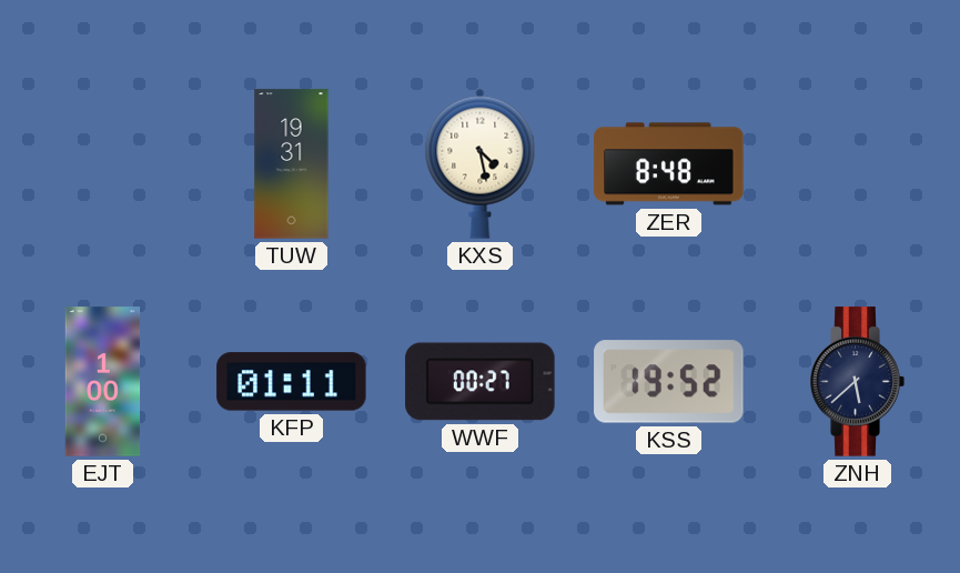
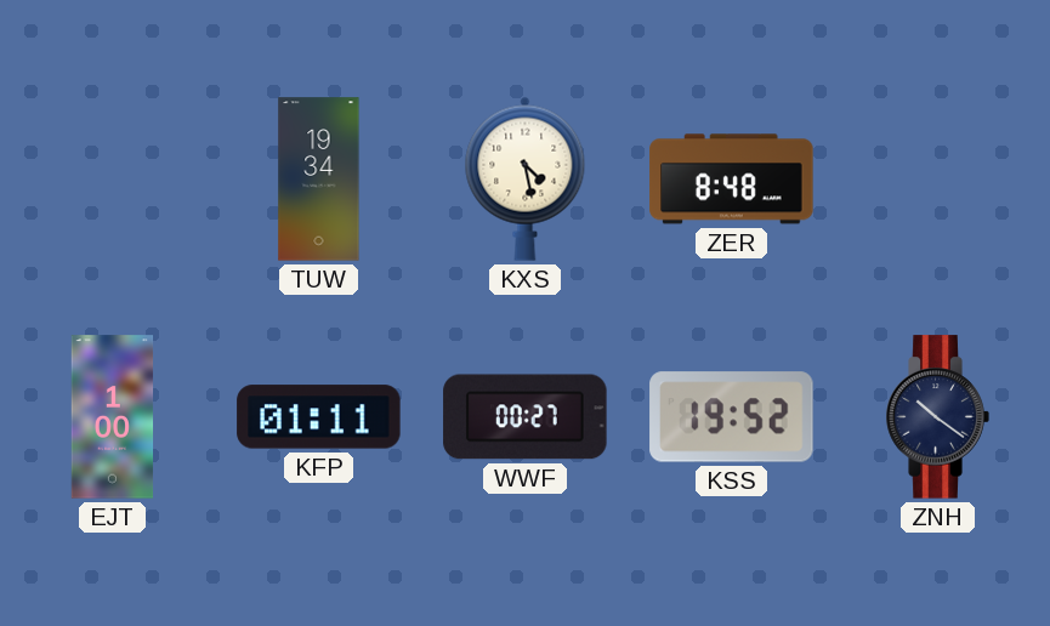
TUW: 19:31 -> 19:34 (319, 180)
ZNH: 5:38 -> 10:21 (937, 417)
